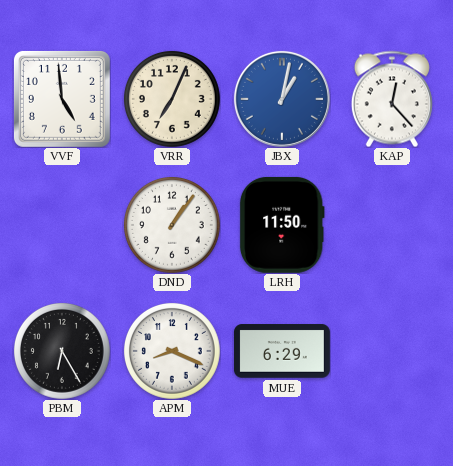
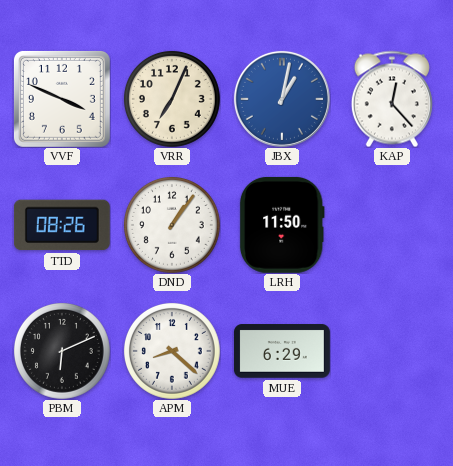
VVF: 4:59 -> 3:49 (62, 99)
TTD: none -> 08:26 (62, 225)
PBM: 6:25 -> 6:11 (62, 351)
APM: 8:19 -> 8:22 (172, 351)
